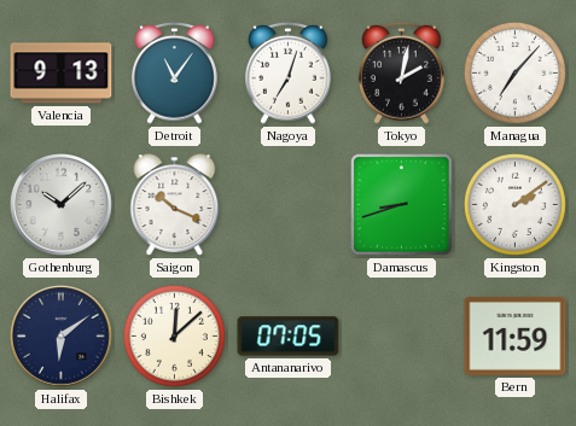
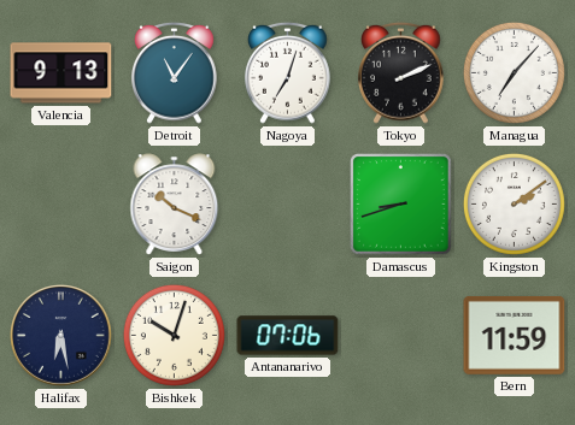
Tokyo: 2:02 -> 2:11 (401, 72)
Gothenburg: 10:08 -> none (62, 205)
Halifax: 6:09 -> 6:28 (61, 336)
Bishkek: 12:08 -> 10:03 (174, 335)
Antananarivo: 07:05 -> 07:06 (288, 336)
